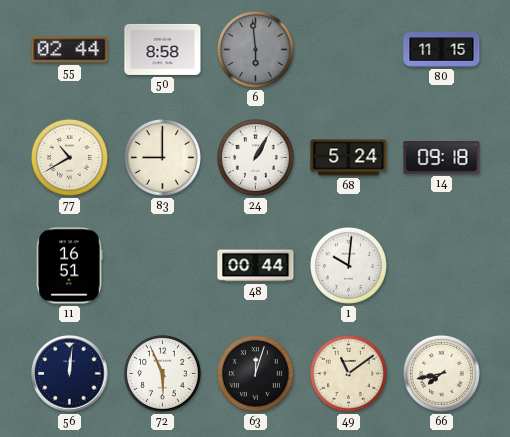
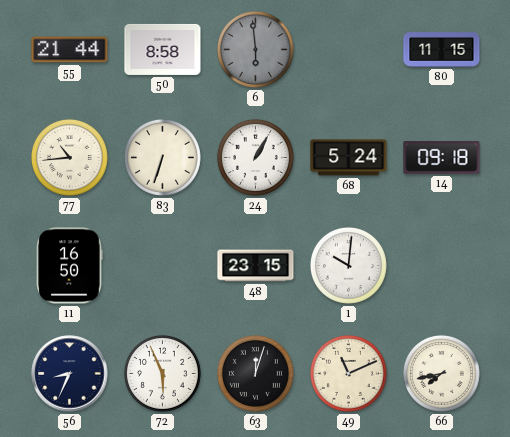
55: 02:44 -> 21:44 (70, 50)
77: 10:40 -> 10:44 (70, 158)
83: 9:00 -> 6:33 (163, 158)
11: 16:51 -> 16:50 (69, 266)
48: 00:44 -> 23:15 (256, 266)
56: 12:01 -> 8:34 (70, 374)
49: 11:09 -> 11:11 (349, 374)
